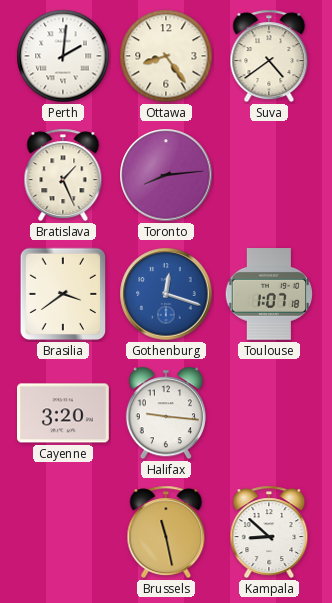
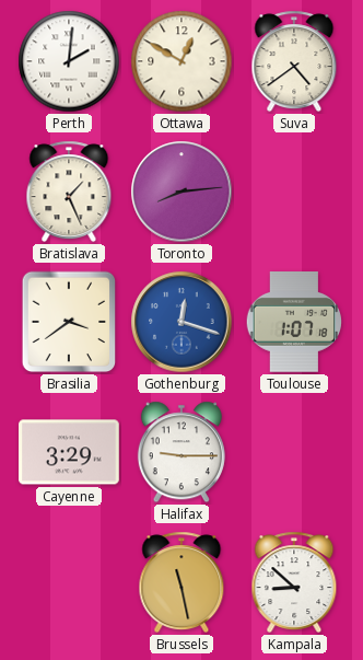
Ottawa: 8:24 -> 12:50 (181, 61)
Cayenne: 3:20 -> 3:29 (70, 452)
Halifax: 9:16 -> 9:15 (181, 452)
